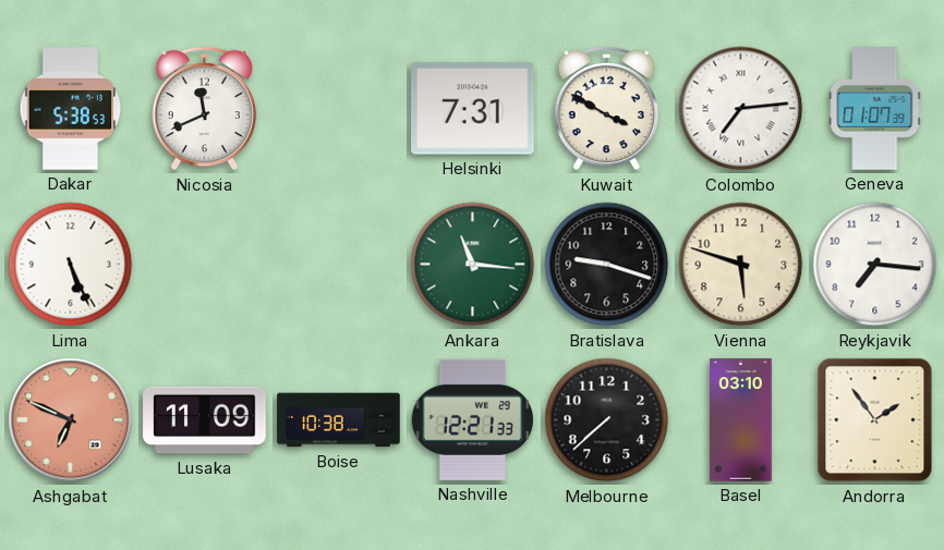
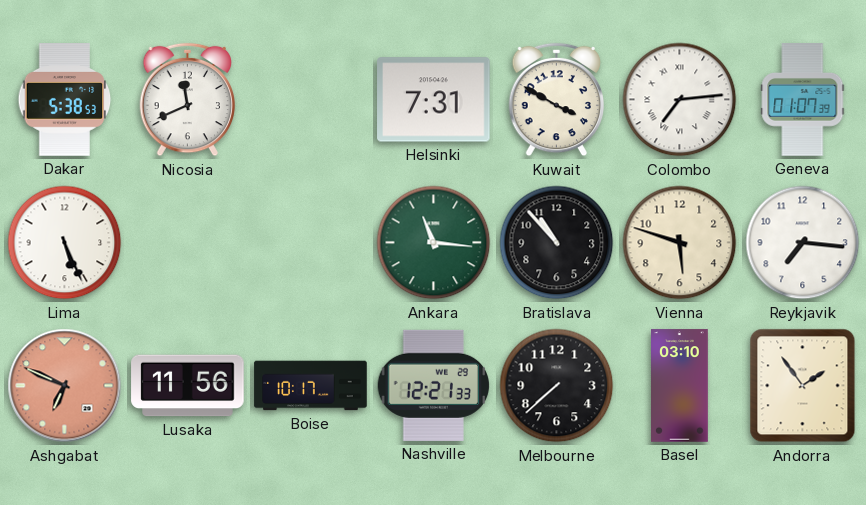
Bratislava: 9:18 -> 10:53 (557, 243)
Lusaka: 11:09 -> 11:56 (188, 386)
Boise: 10:38 -> 10:17 (311, 386)
